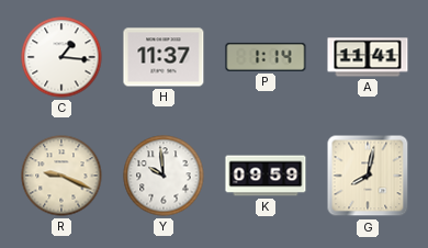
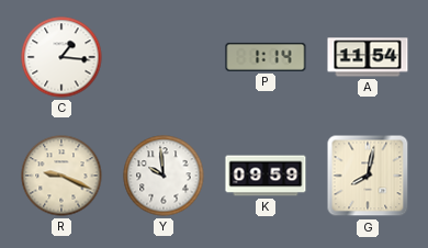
H: 11:37 -> none (164, 57)
A: 11:41 -> 11:54 (368, 57)
